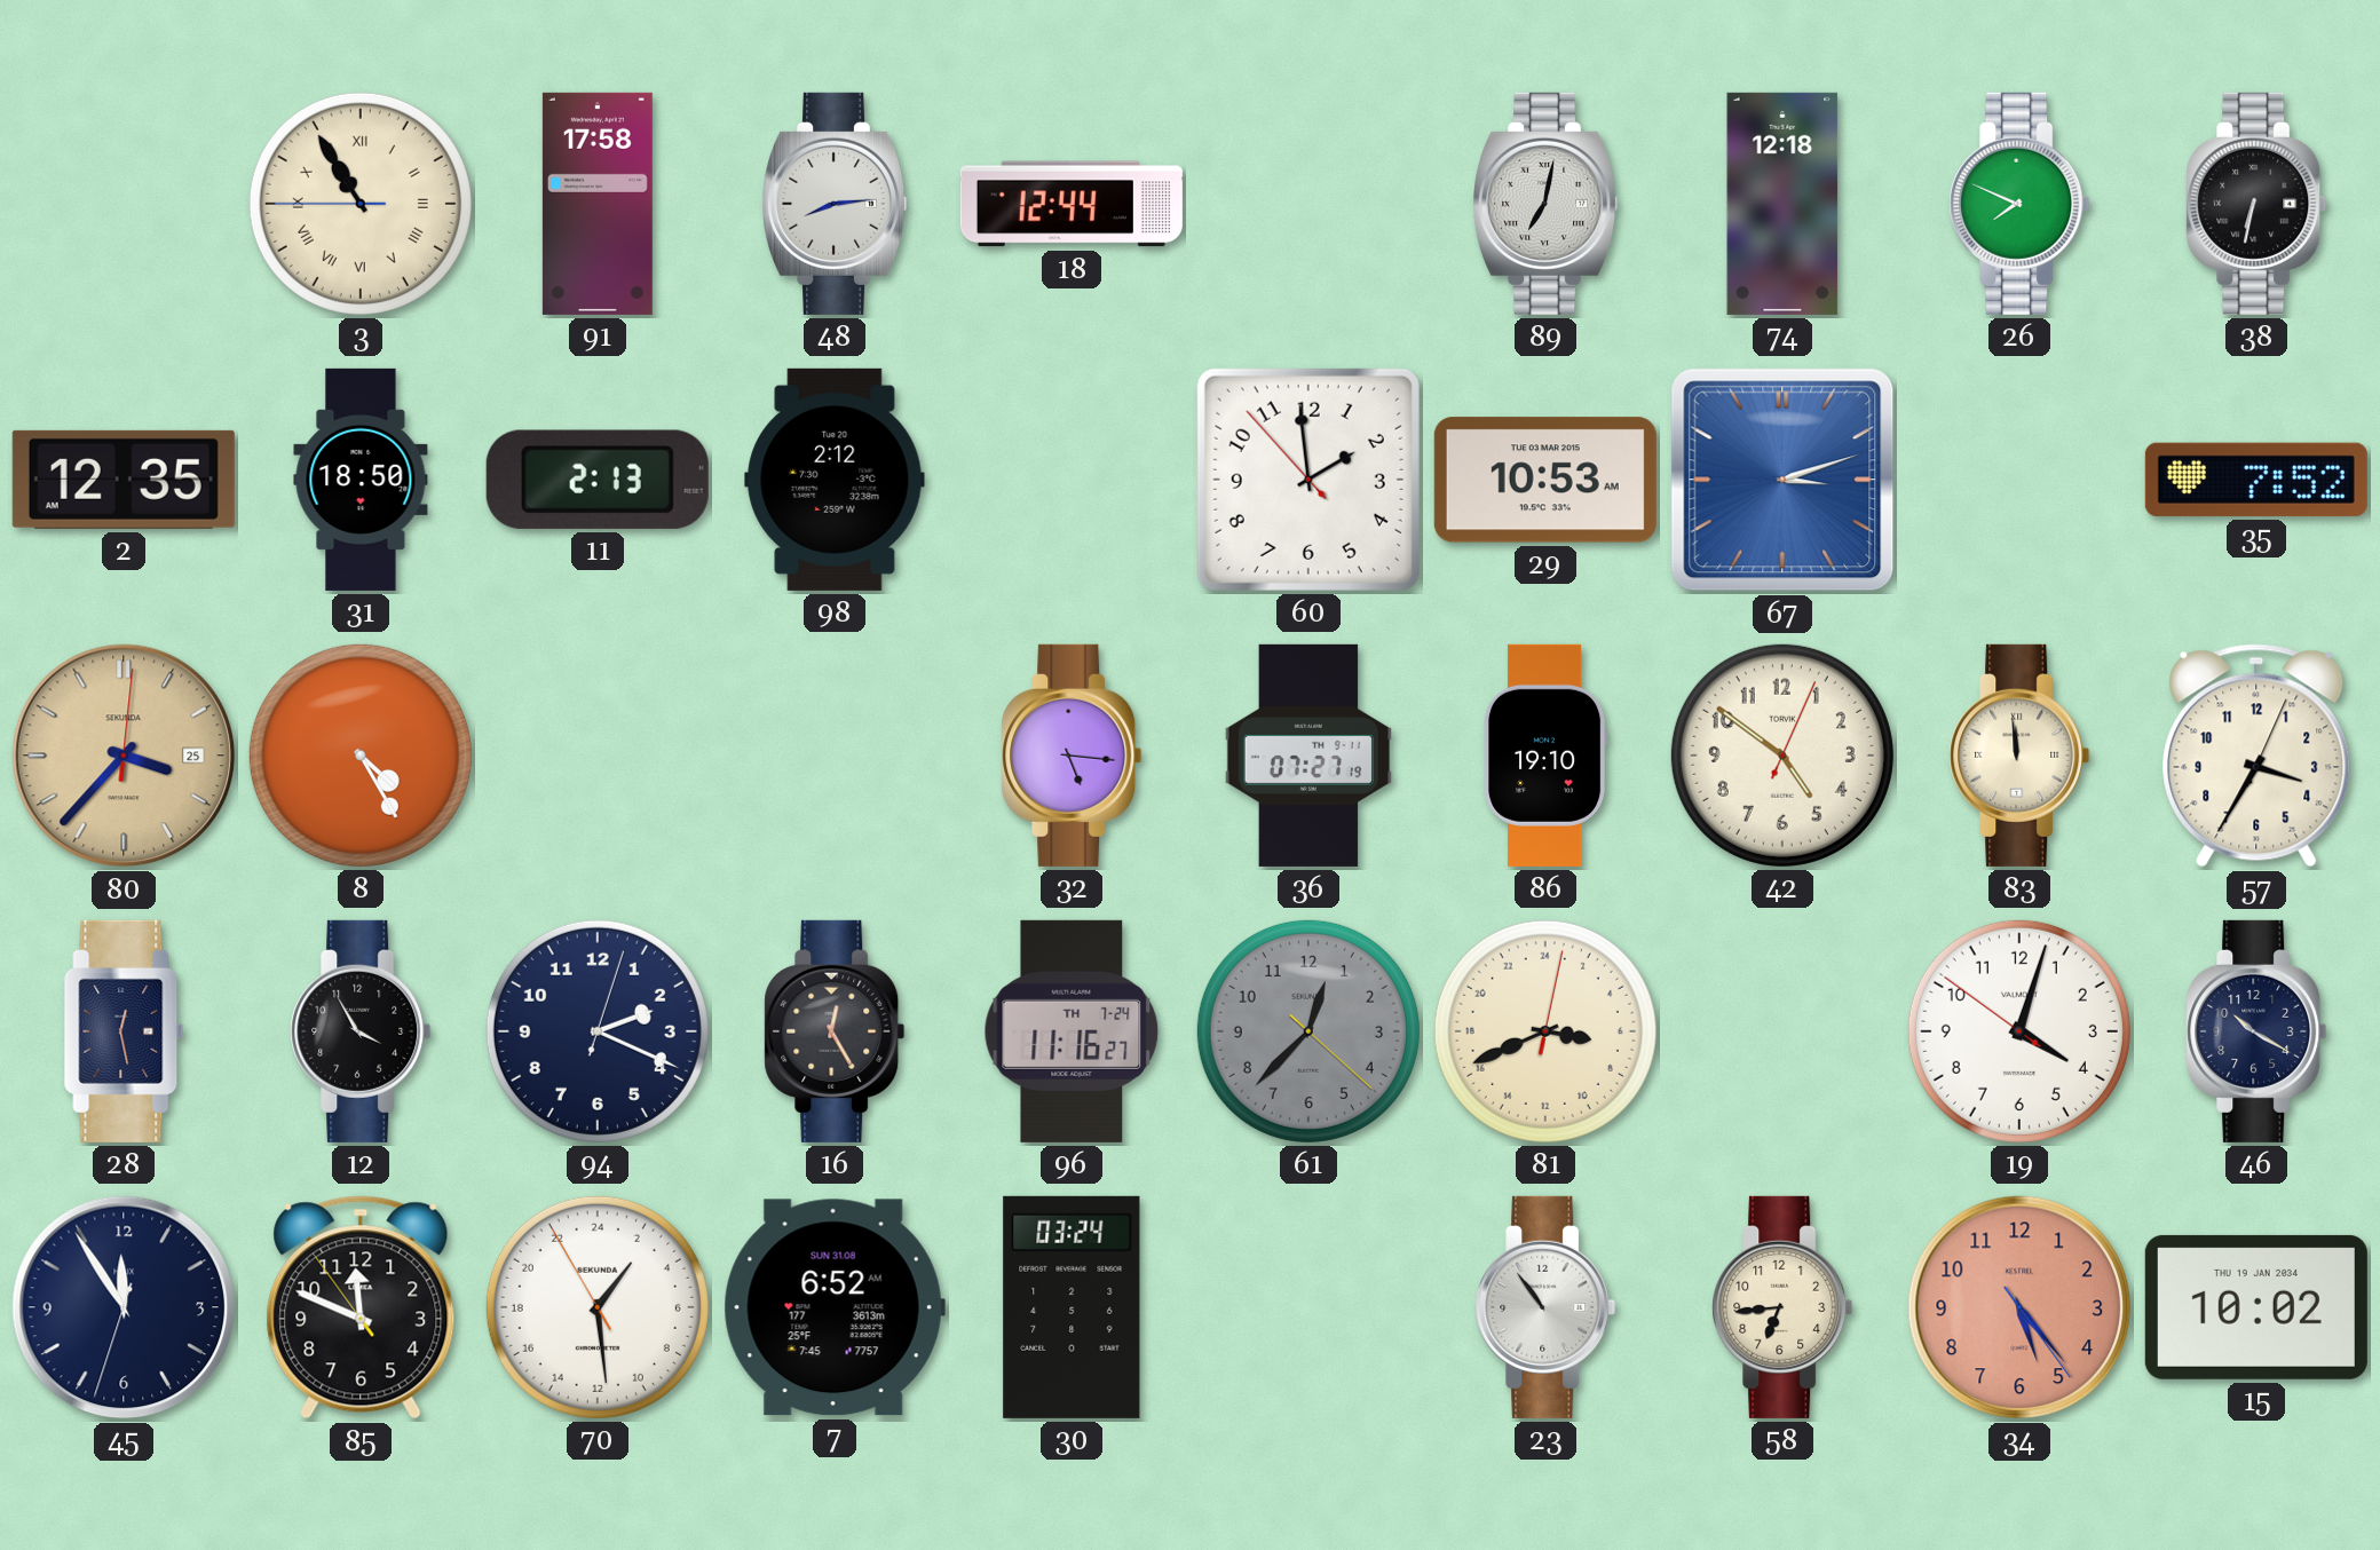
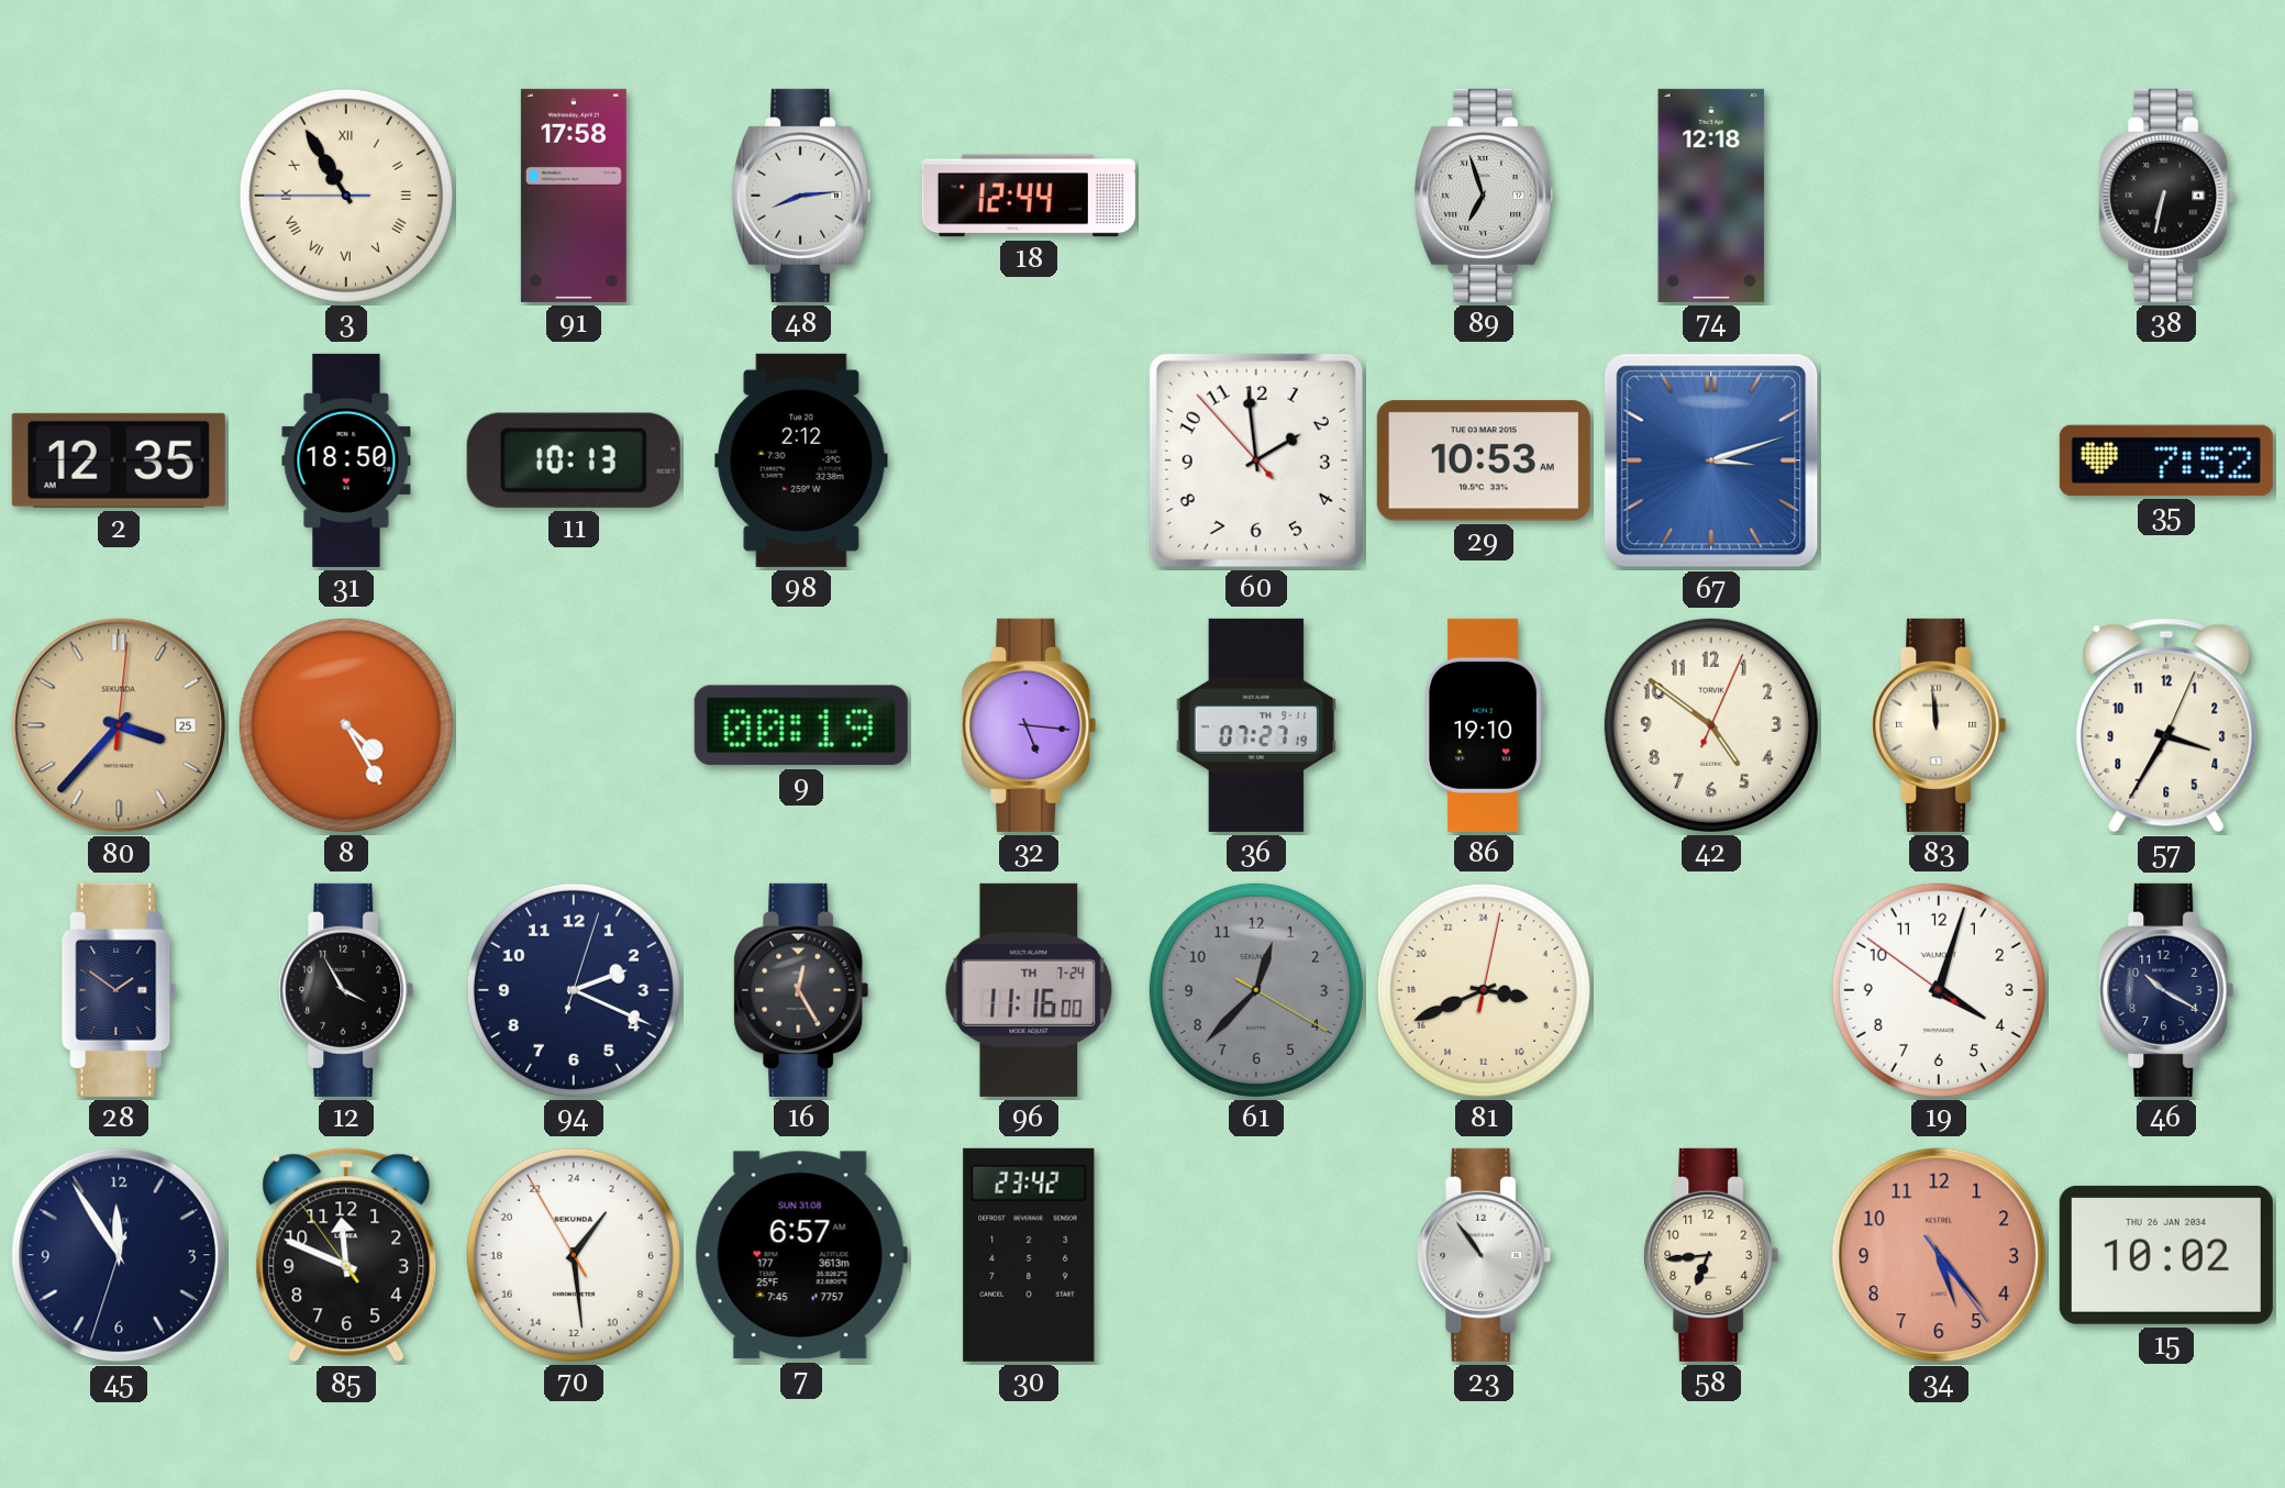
89: 7:02 -> 6:57 (1484, 196)
26: 7:49 -> none (2019, 204)
11: 2:13 -> 10:13 (574, 460)
9: none -> 00:19 (801, 725)
28: 12:28 -> 1:51 (119, 990)
96: 11:16:27 -> 11:16:00 (1029, 990)
61: 12:37:22 -> 12:37:20 (1256, 990)
7: 6:52 -> 6:57 (801, 1255)
30: 03:24 -> 23:42 (1029, 1255)
15 date: THU 19 JAN 2034 -> THU 26 JAN 2034 (2166, 1255)
